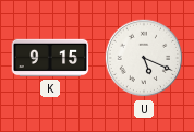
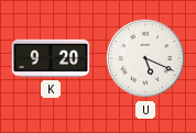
K: 9:15 -> 9:20 (51, 58)
